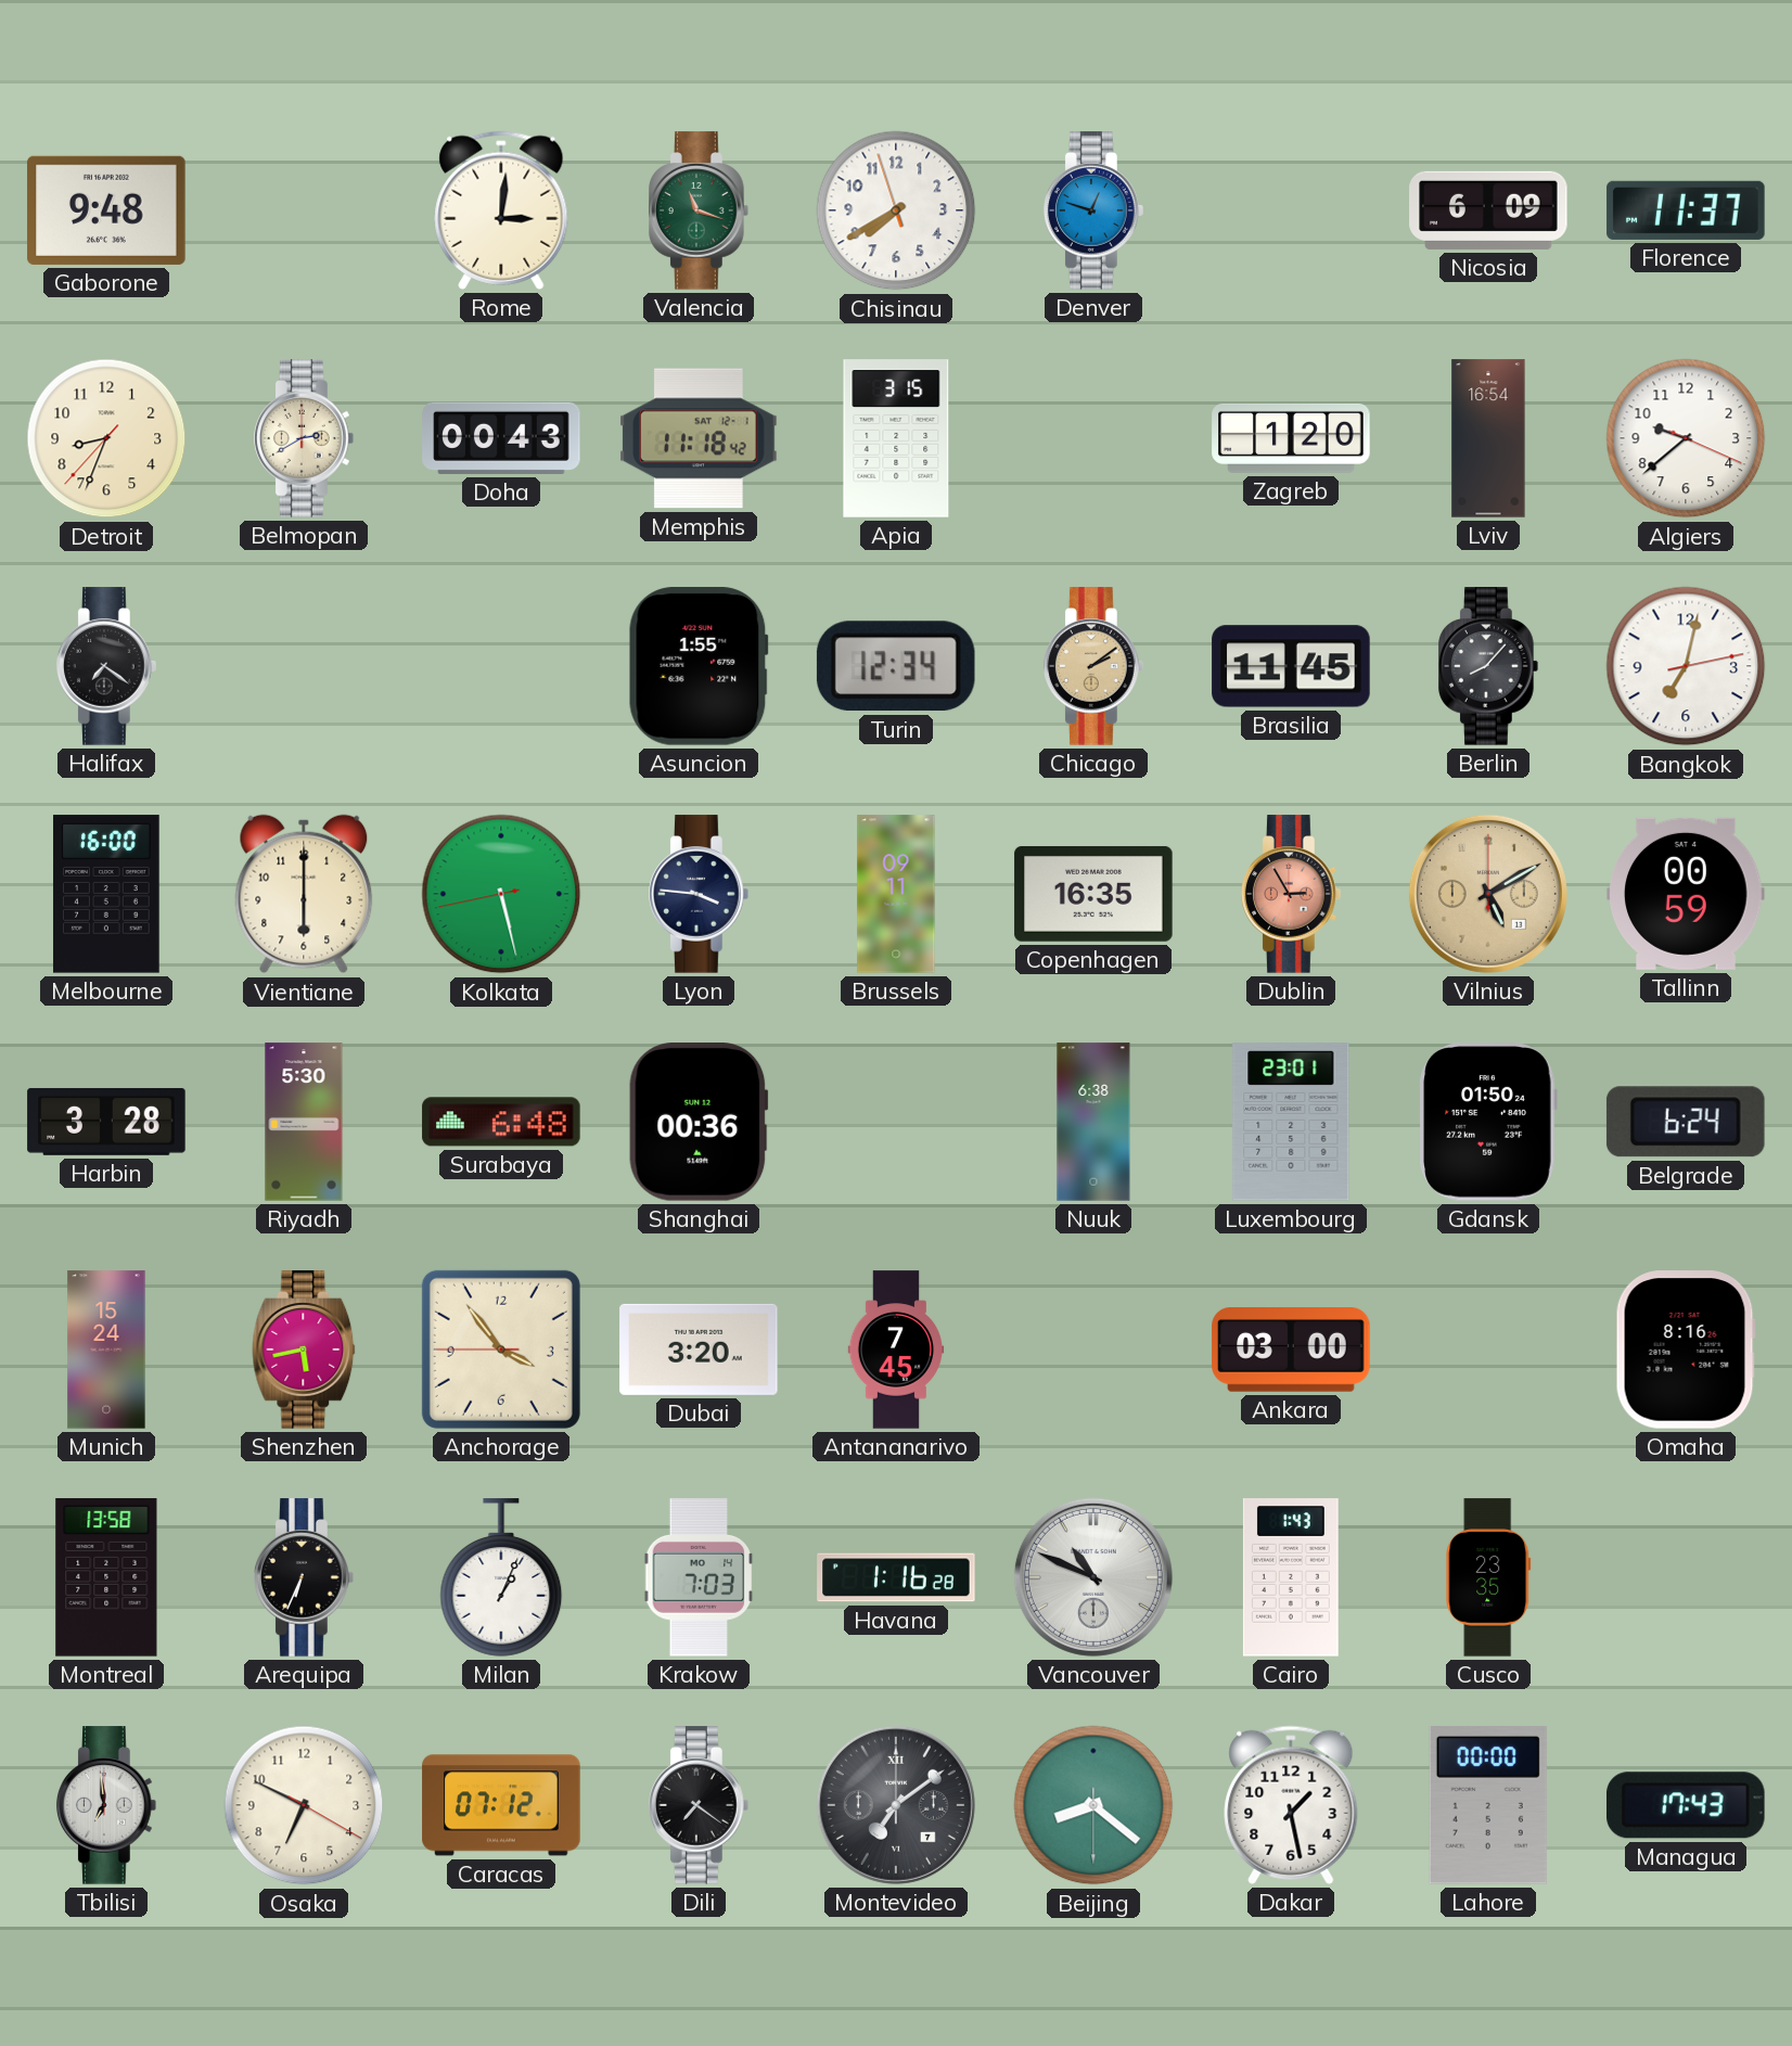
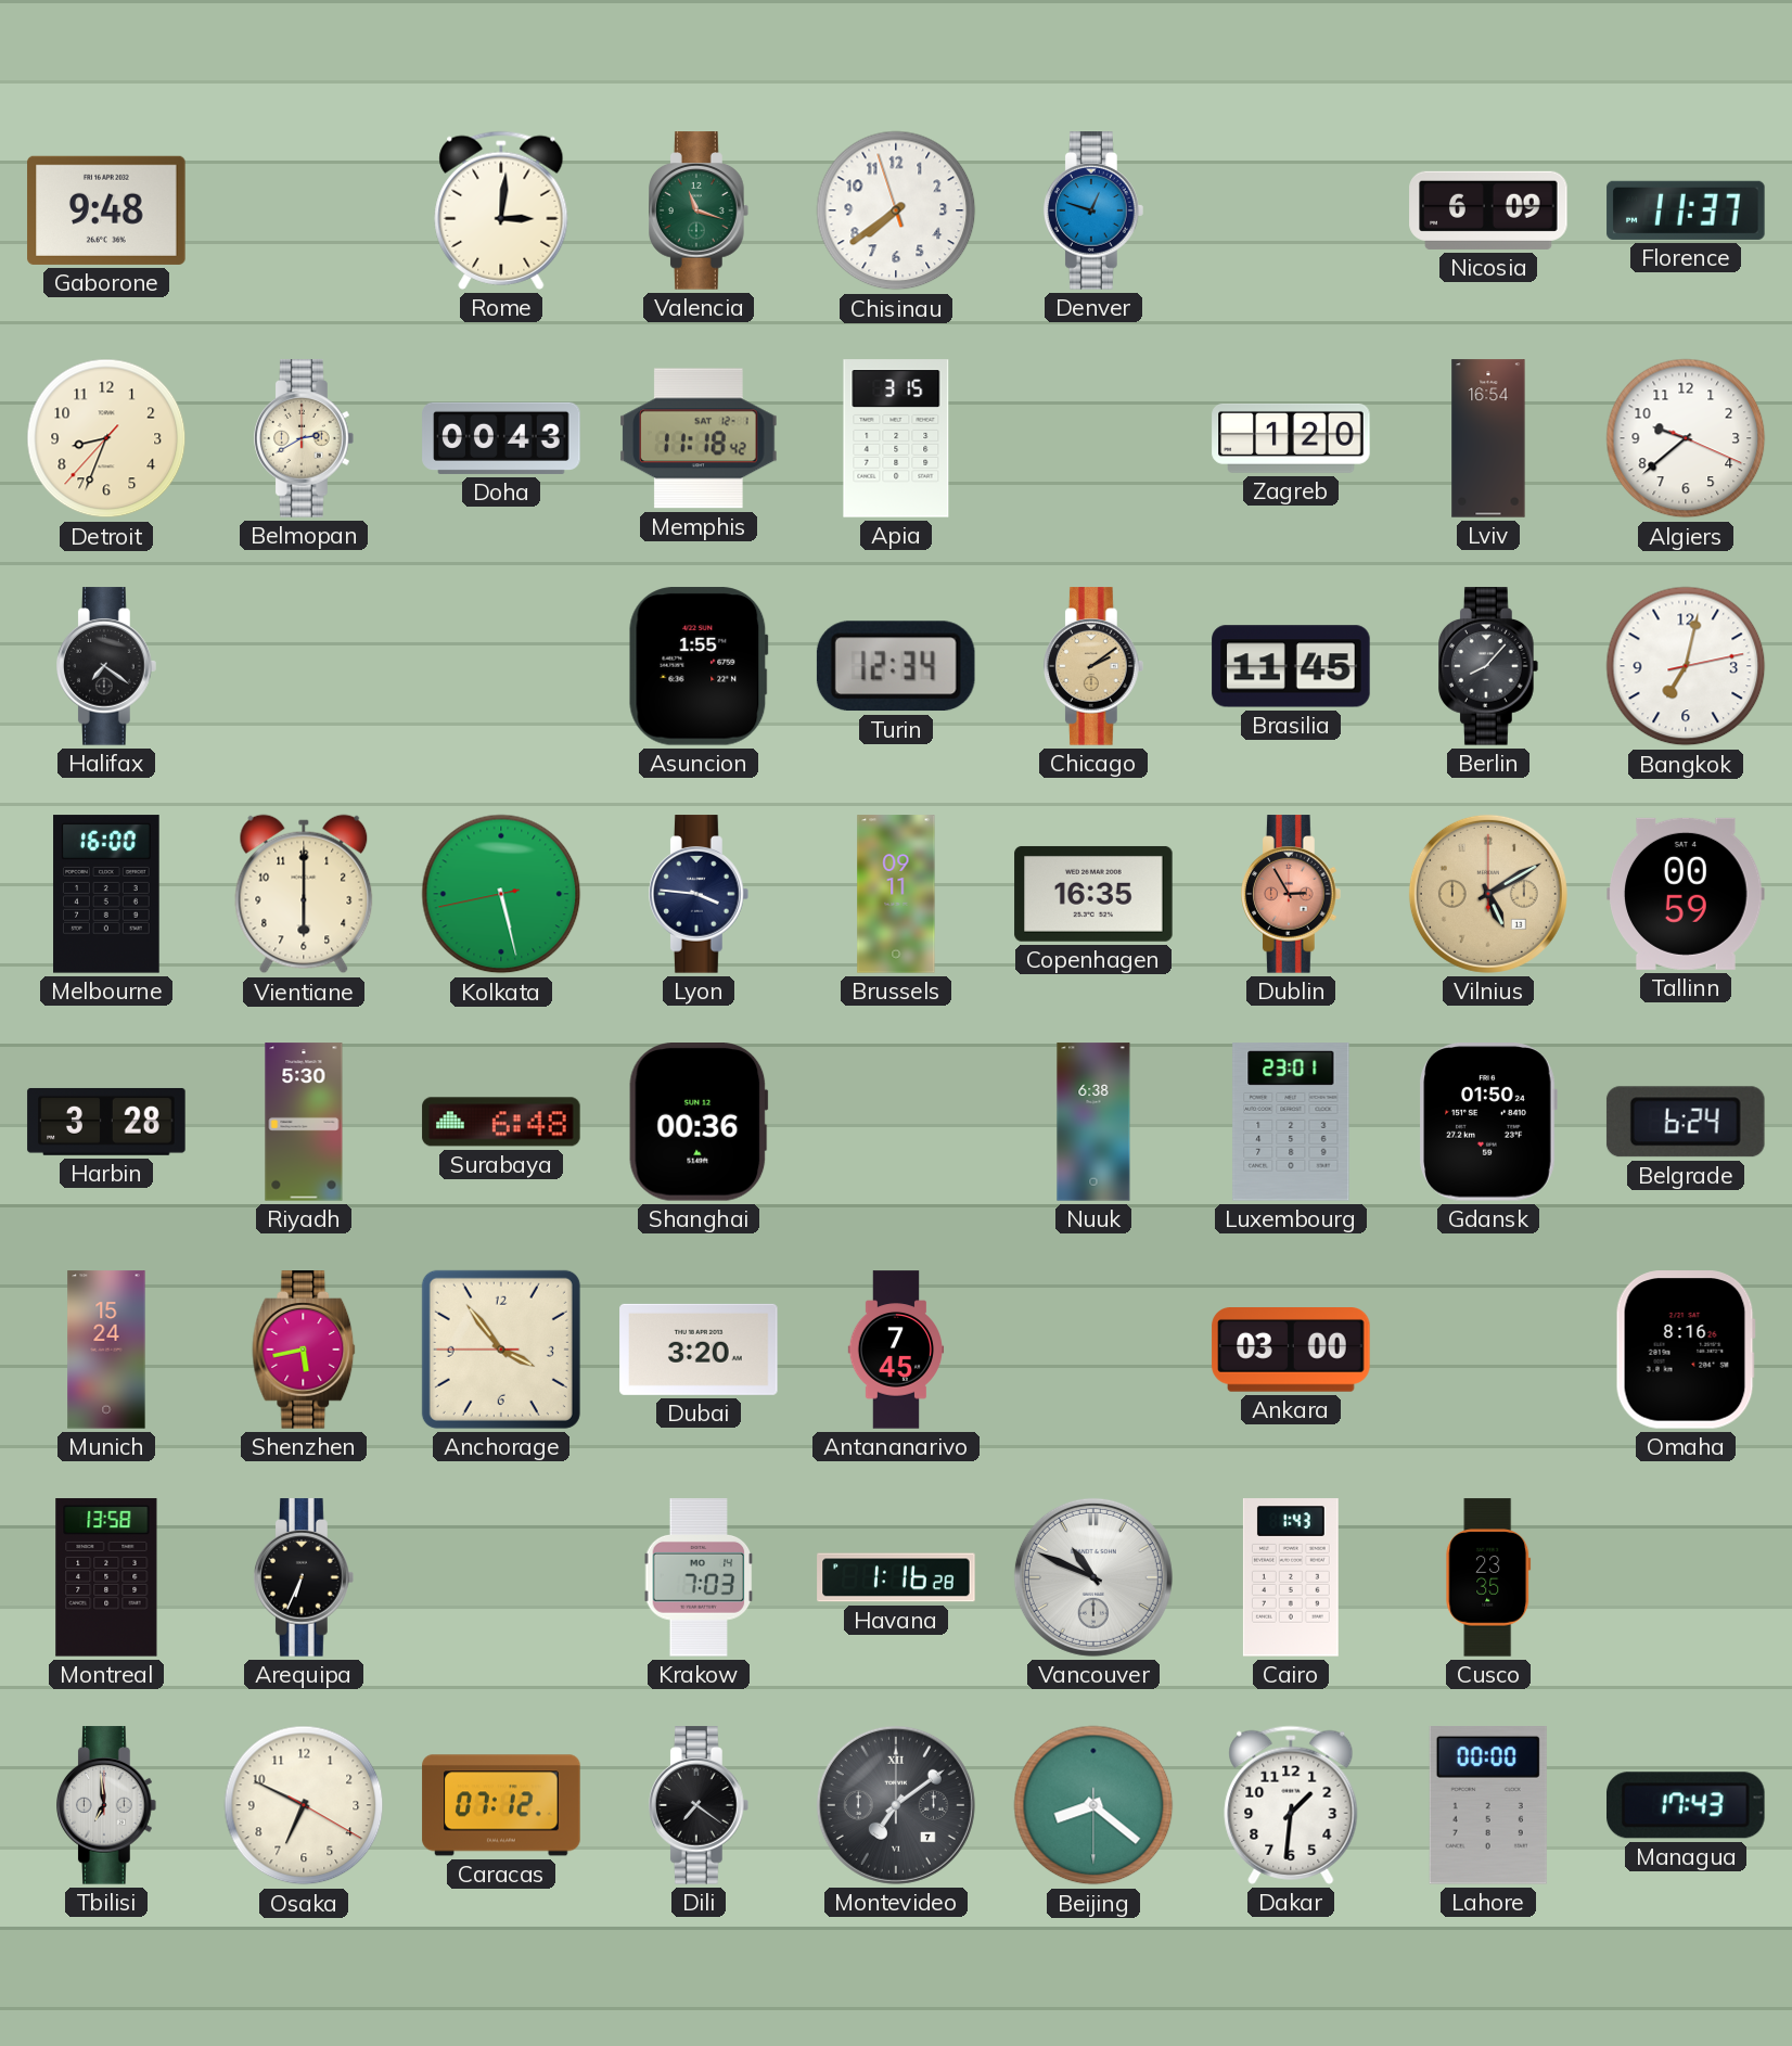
Chisinau: 7:39 -> 7:38 (896, 210)
Milan: 1:04 -> none (501, 1577)
Dakar: 1:28 -> 1:31 (1291, 1805)
